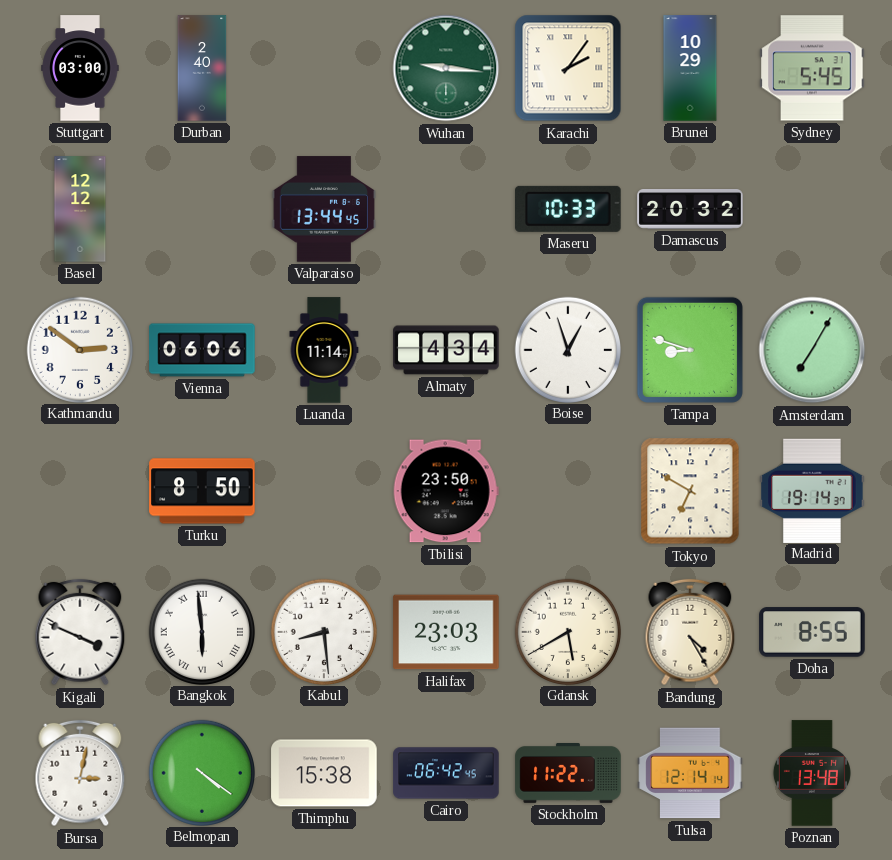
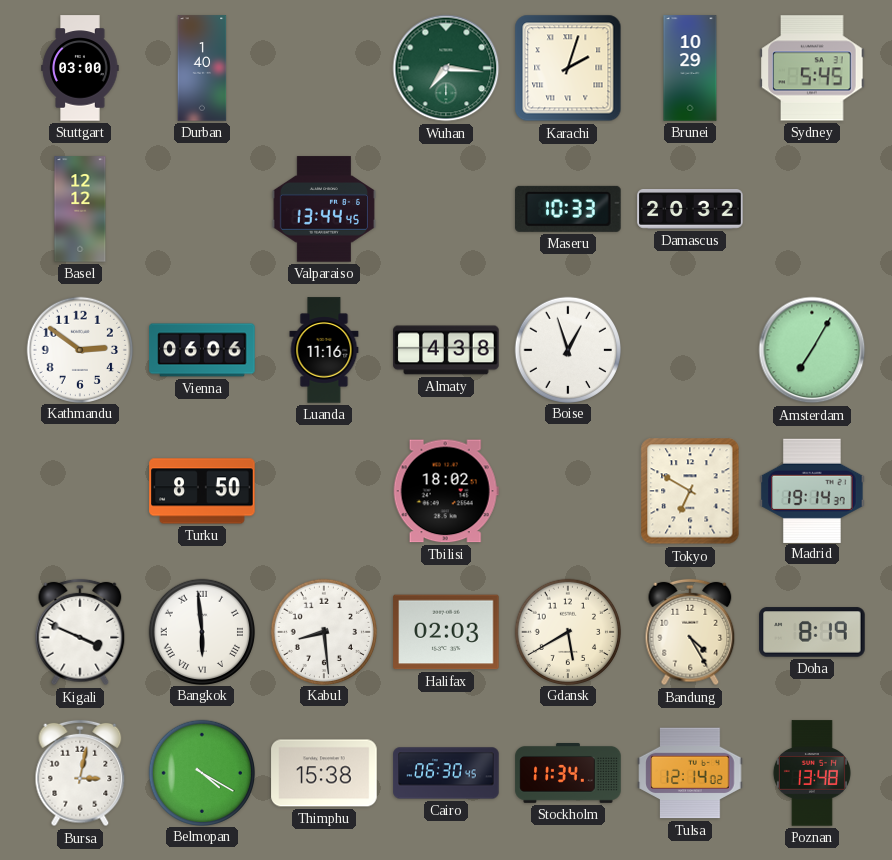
Durban: 2:40 -> 1:40 (202, 68)
Wuhan: 9:16 -> 7:16 (446, 68)
Karachi: 2:06 -> 2:03 (568, 68)
Luanda: 11:14 -> 11:16 (324, 350)
Almaty: 4:34 -> 4:38 (446, 350)
Tampa: 8:48 -> none (690, 350)
Tbilisi: 23:50 -> 18:02 (446, 491)
Halifax: 23:03 -> 02:03 (446, 632)
Doha: 8:55 -> 8:19 (812, 632)
Belmopan: 4:21 -> 4:20 (201, 772)
Cairo: 06:42 -> 06:30 (446, 773)
Stockholm: 11:22 -> 11:34 (568, 774)
Tulsa: 12:14:14 -> 12:14:02 (690, 773)
